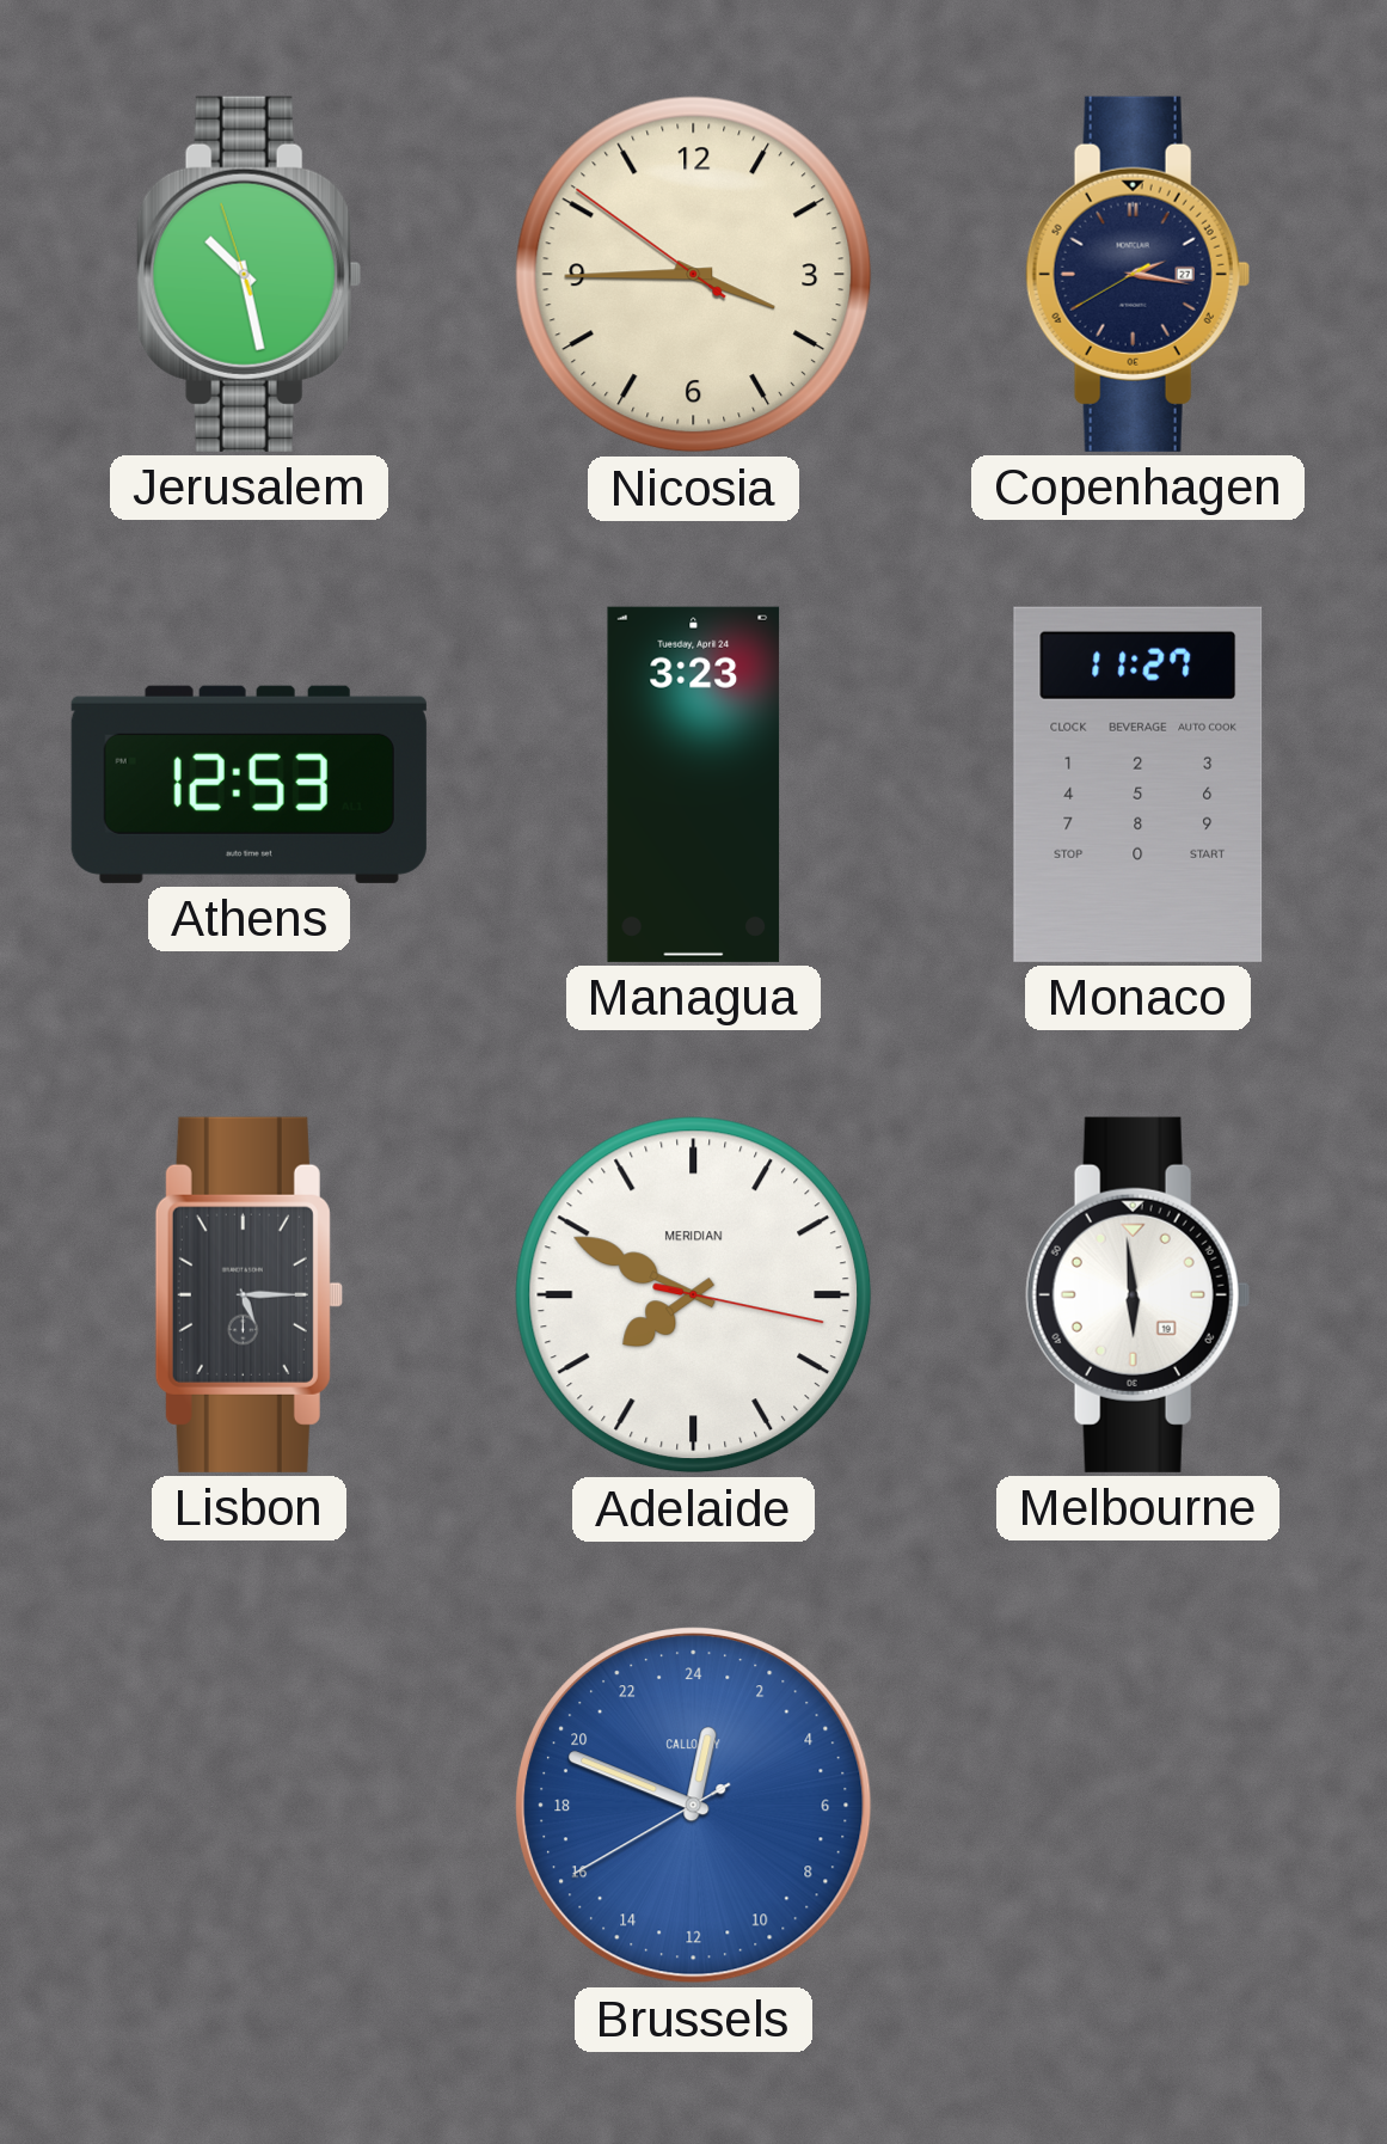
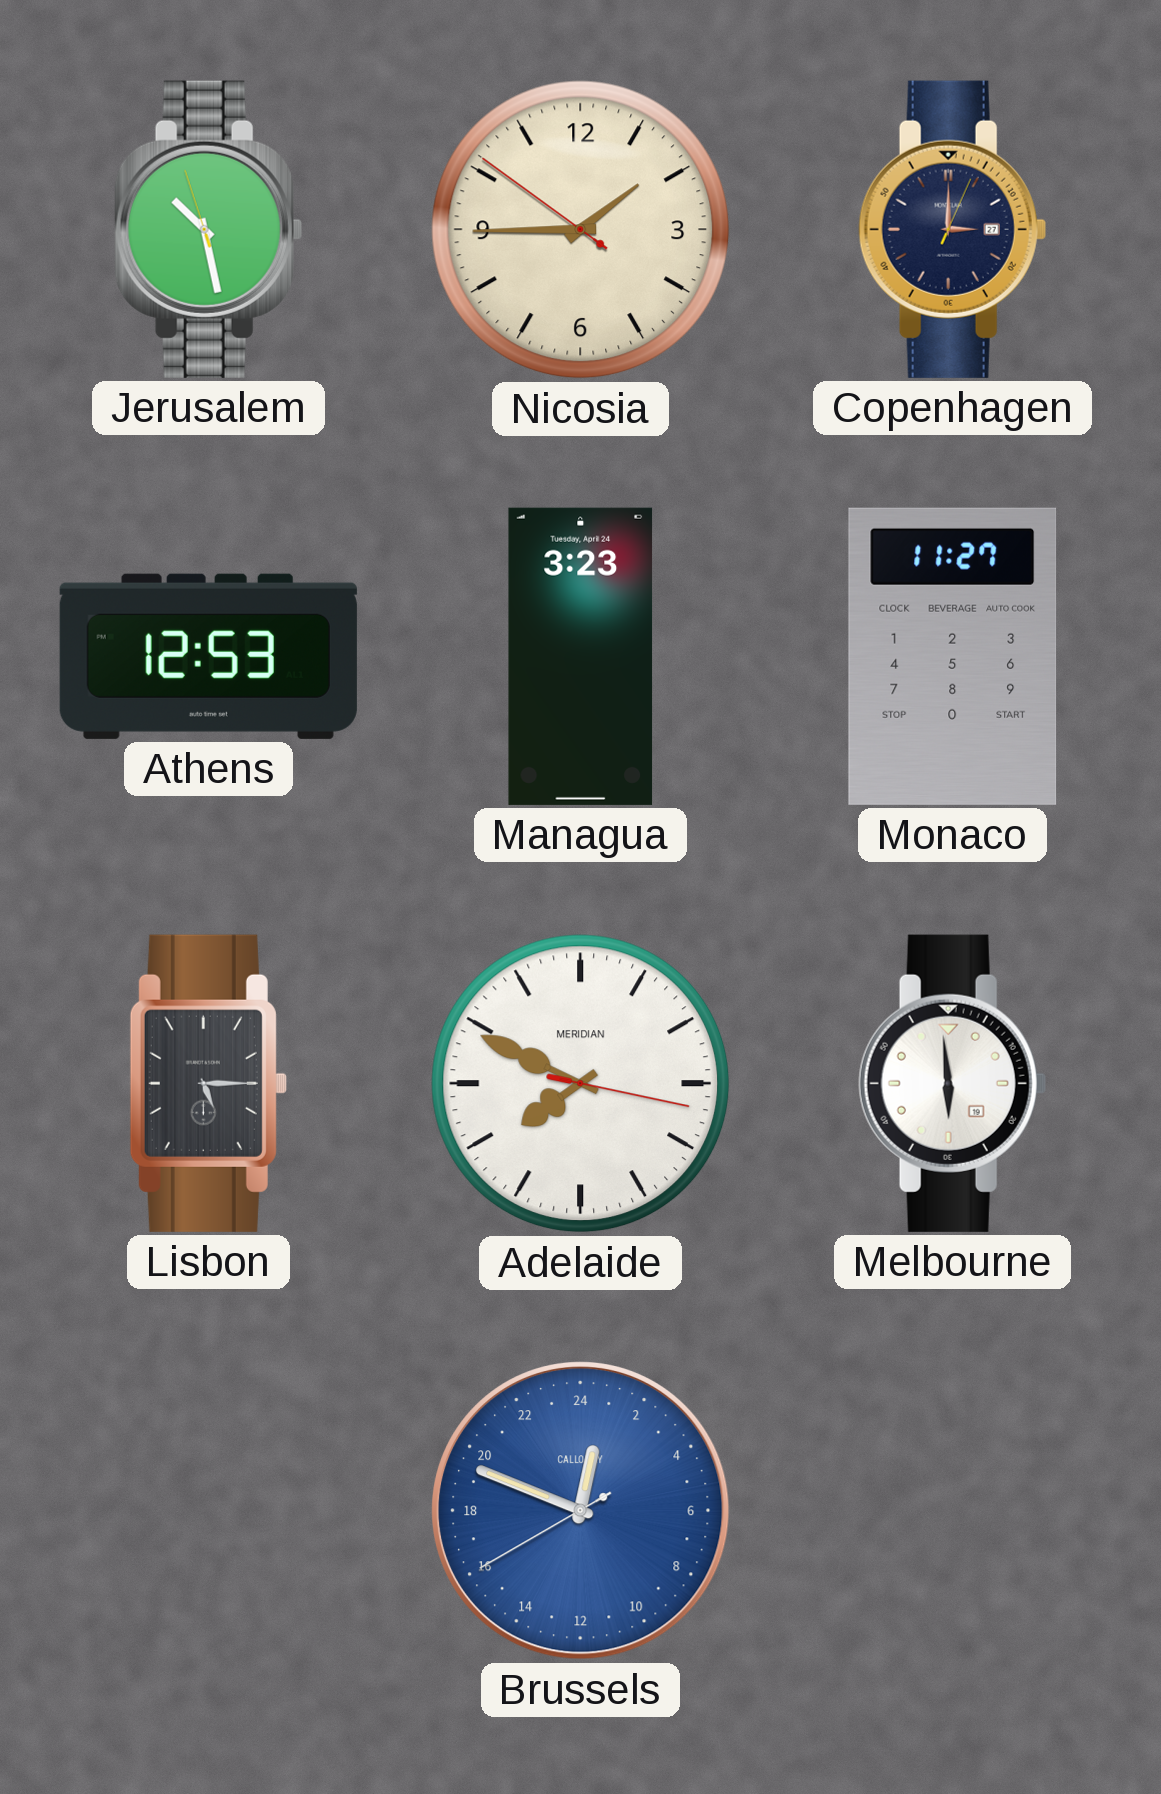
Nicosia: 3:44 -> 1:44 (581, 230)
Copenhagen: 2:16 -> 3:00 (952, 229)
